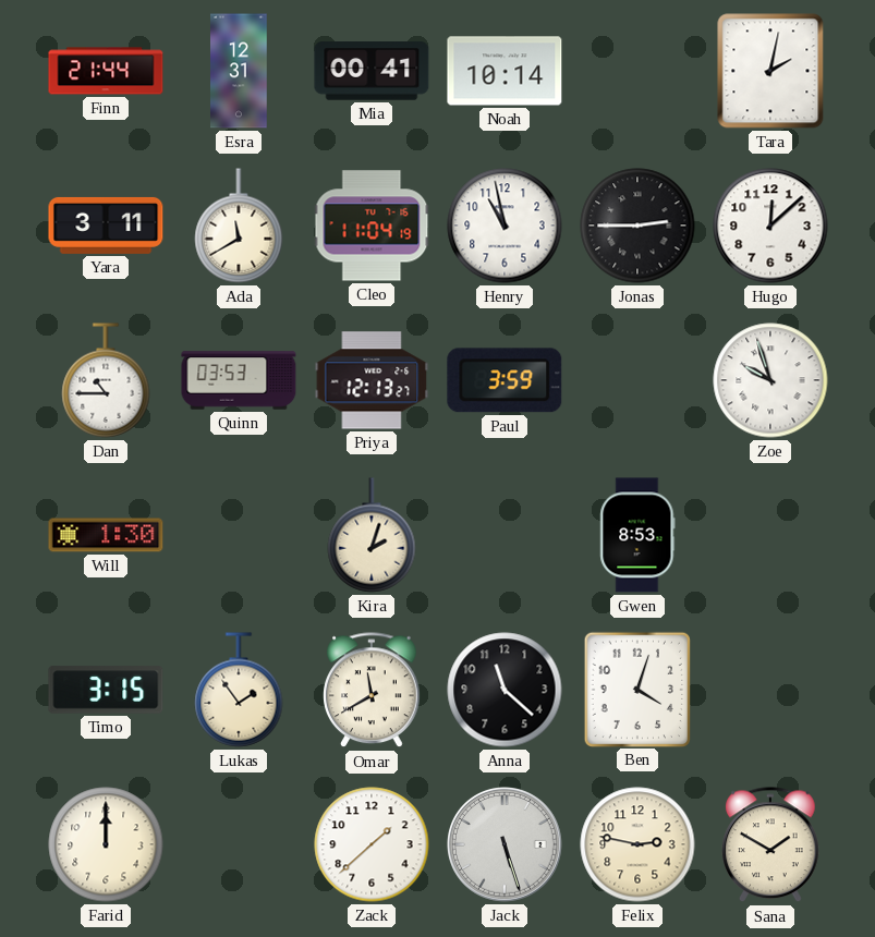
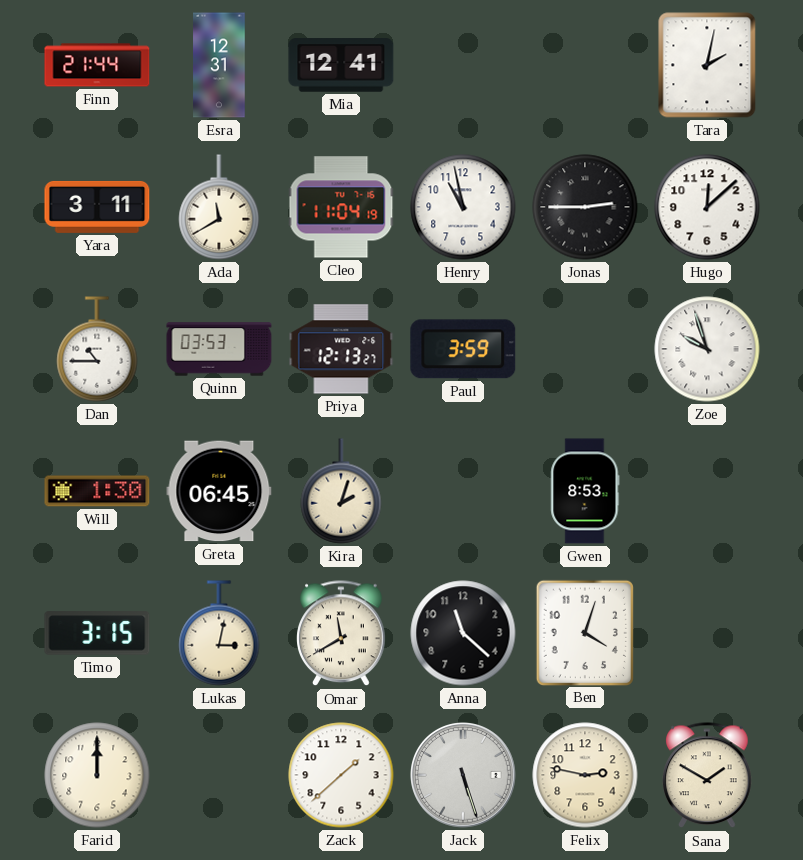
Mia: 00:41 -> 12:41 (341, 65)
Noah: 10:14 -> none (505, 71)
Greta: none -> 06:45 (219, 491)
Lukas: 1:54 -> 3:02 (219, 633)
